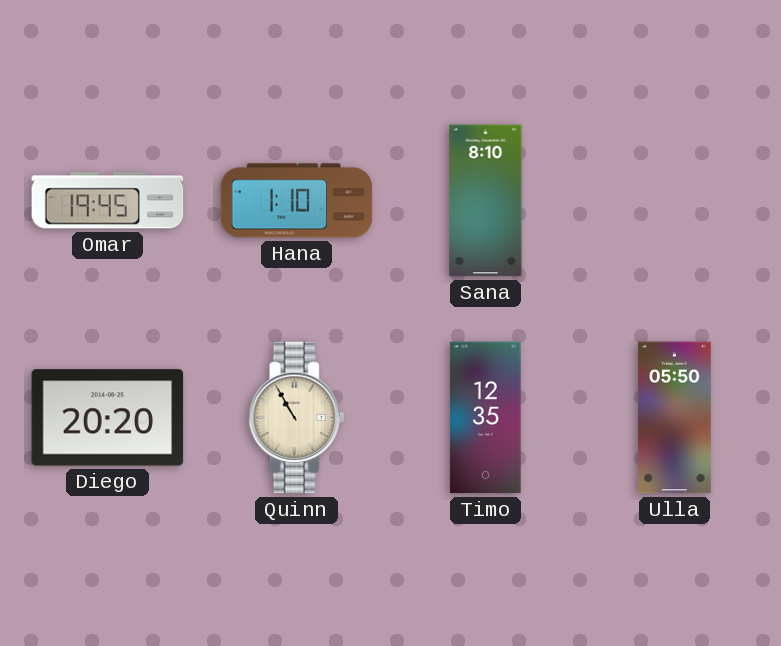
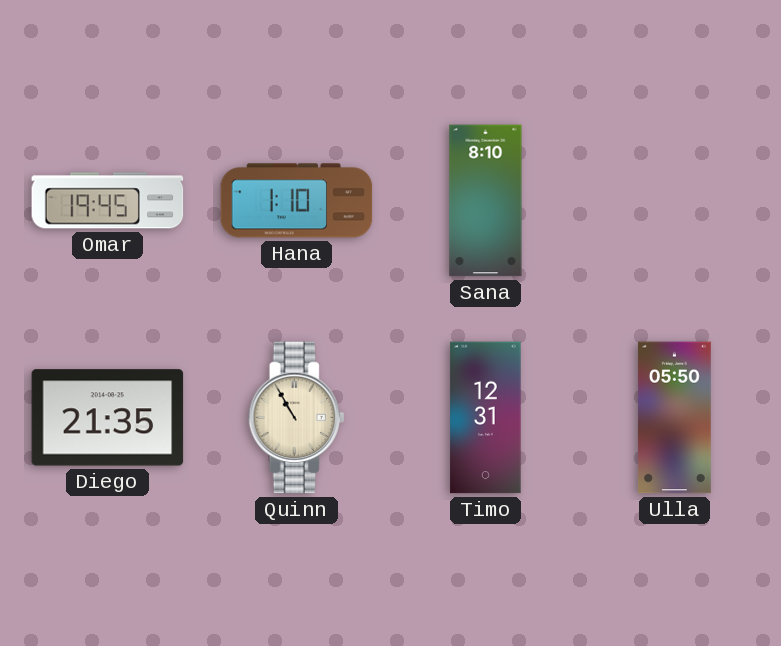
Diego: 20:20 -> 21:35 (108, 418)
Timo: 12:35 -> 12:31 (486, 418)
